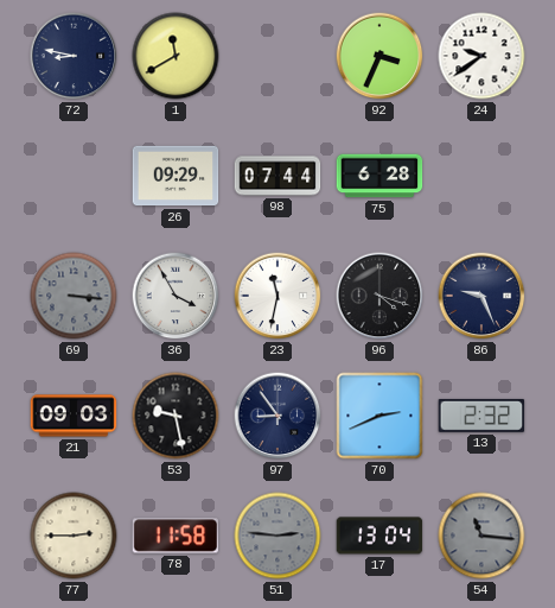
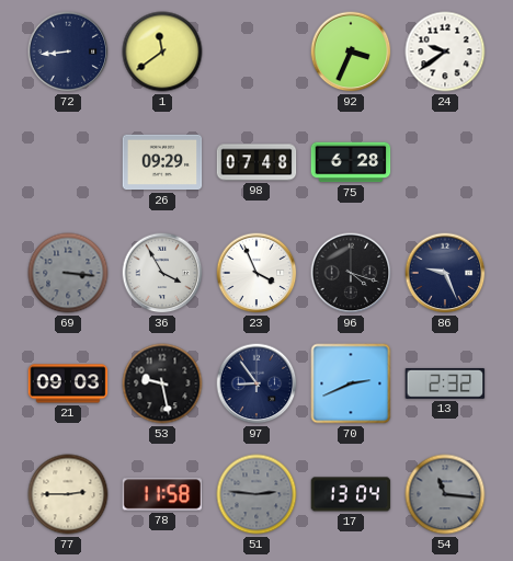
72: 8:47 -> 8:44 (68, 51)
1: 11:40 -> 11:39 (162, 51)
98: 07:44 -> 07:48 (256, 162)
23: 11:32 -> 3:56 (256, 273)
